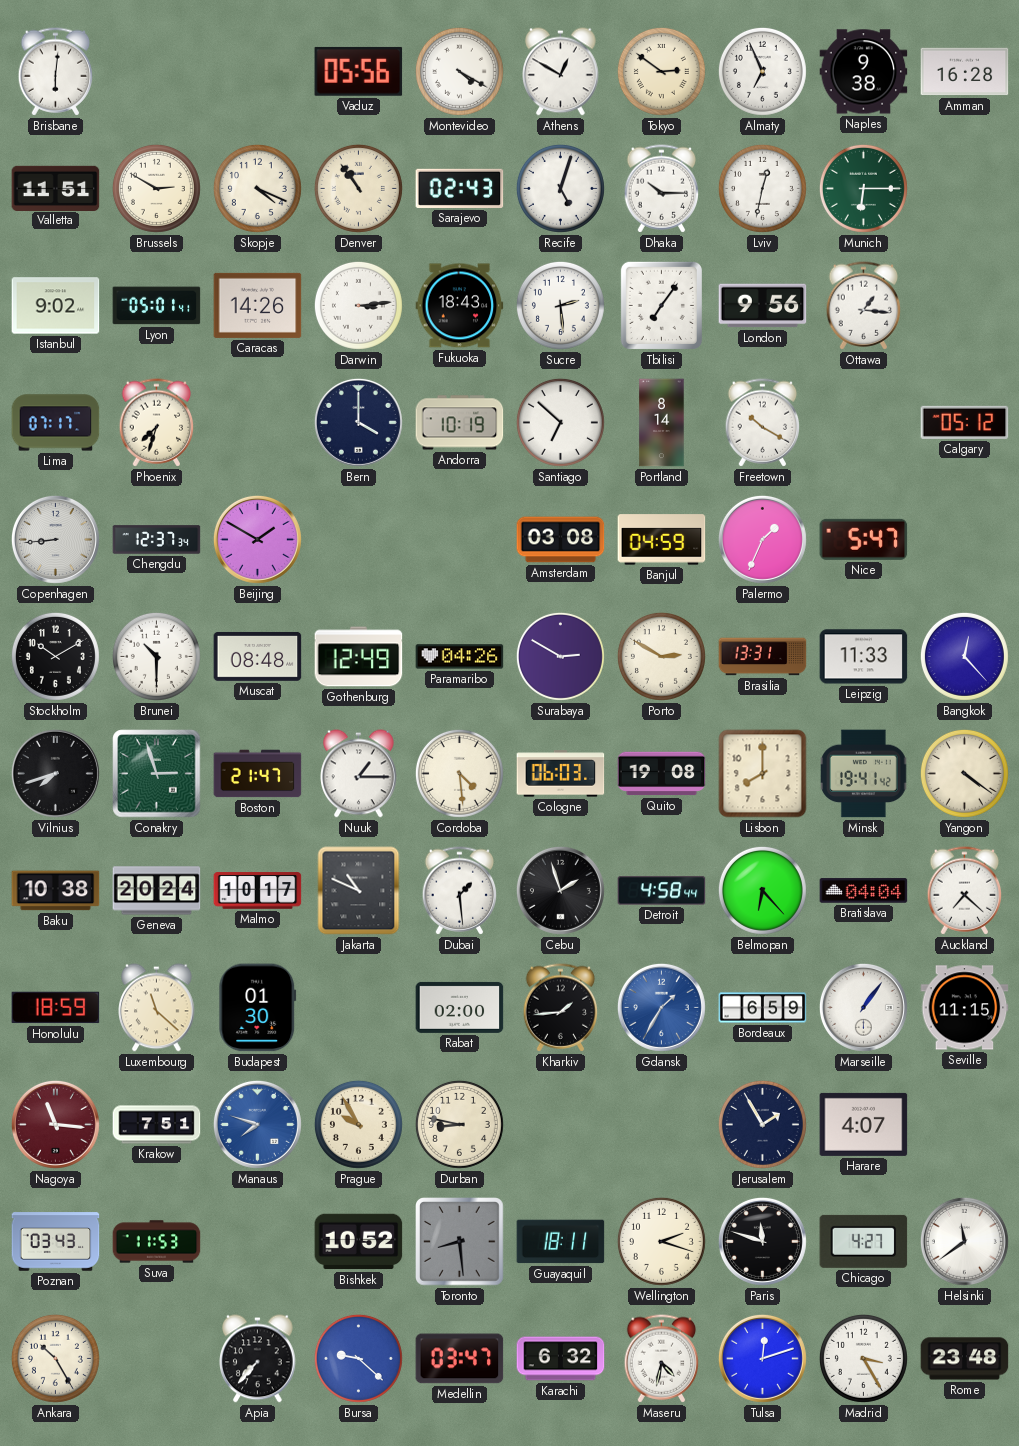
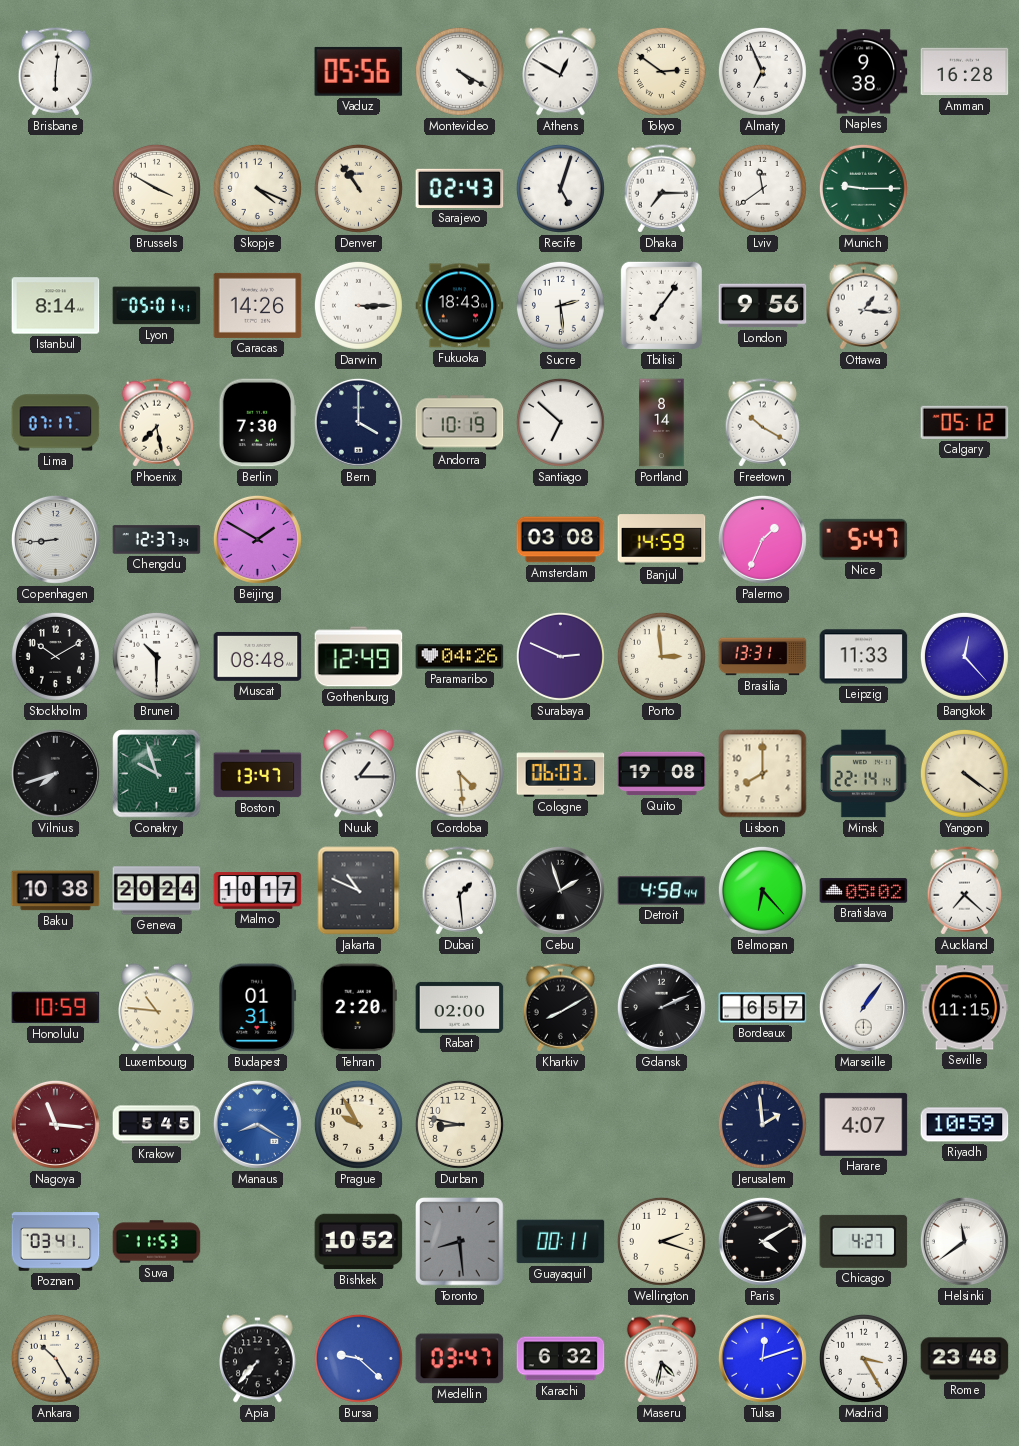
Valletta: 11:51 -> none (56, 188)
Brussels: 2:50 -> 3:50 (156, 188)
Dhaka: 10:15 -> 7:15 (662, 189)
Lviv: 12:32 -> 11:39 (762, 188)
Munich: 6:15 -> 9:15 (863, 188)
Istanbul: 9:02 -> 8:14 (56, 306)
Darwin: 3:14 -> 3:15 (358, 305)
Phoenix: 7:33 -> 7:28 (157, 423)
Berlin: none -> 7:30 (258, 423)
Banjul: 04:59 -> 14:59 (662, 540)
Surabaya: 2:50 -> 2:49 (560, 656)
Porto: 2:50 -> 2:59 (661, 656)
Conakry: 2:57 -> 9:57 (157, 774)
Boston: 21:47 -> 13:47 (258, 774)
Minsk: 19:41 -> 22:14 (864, 774)
Bratislava: 04:04 -> 05:02 (864, 891)
Honolulu: 18:59 -> 10:59 (56, 1008)
Luxembourg: 11:22 -> 10:46 (157, 1008)
Budapest: 01:30 -> 01:31 (258, 1008)
Tehran: none -> 2:20 (358, 1008)
Kharkiv: 1:44 -> 8:10 (561, 1008)
Gdansk: 1:35 -> 2:11 (661, 1007)
Gdansk dial: blue -> black (661, 1007)
Bordeaux: 6:59 -> 6:57 (763, 1008)
Krakow: 7:51 -> 5:45 (157, 1125)
Manaus: 7:48 -> 8:20 (257, 1124)
Jerusalem: 1:55 -> 1:59 (762, 1124)
Riyadh: none -> 10:59 (965, 1125)
Poznan: 03:43 -> 03:41 (56, 1242)
Guayaquil: 18:11 -> 00:11 (561, 1242)
Paris: 11:48 -> 4:10 (762, 1241)
